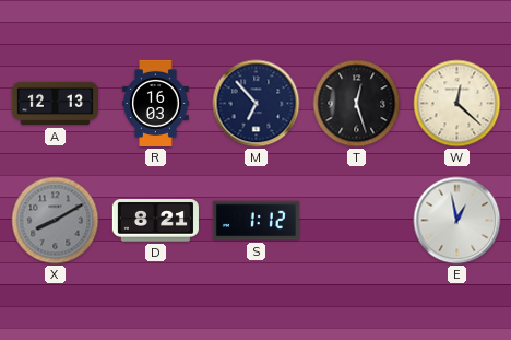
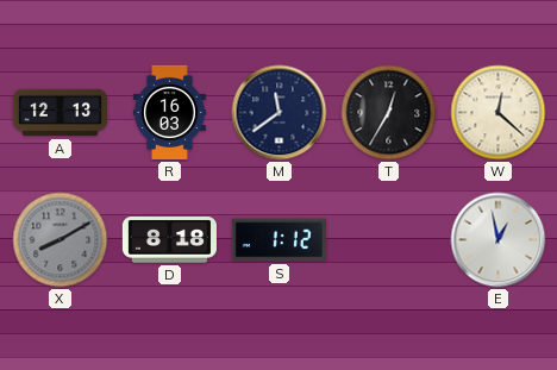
M: 6:53 -> 11:39 (280, 113)
T: 12:27 -> 12:35 (389, 113)
D: 8:21 -> 8:18 (169, 240)
